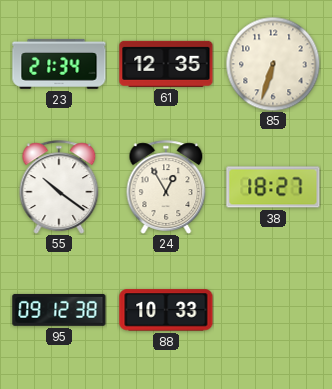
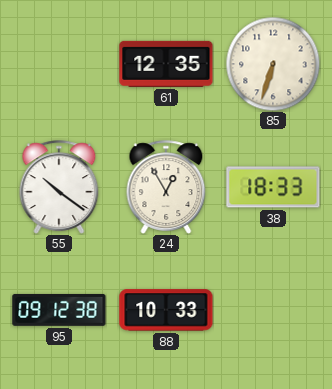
23: 21:34 -> none (59, 64)
38: 18:27 -> 18:33 (273, 187)
